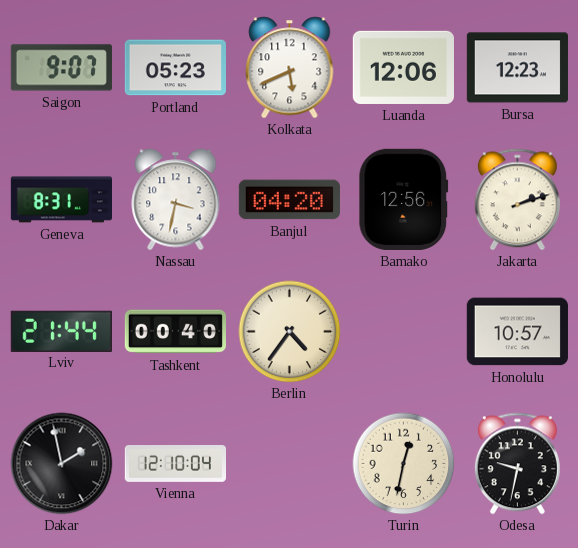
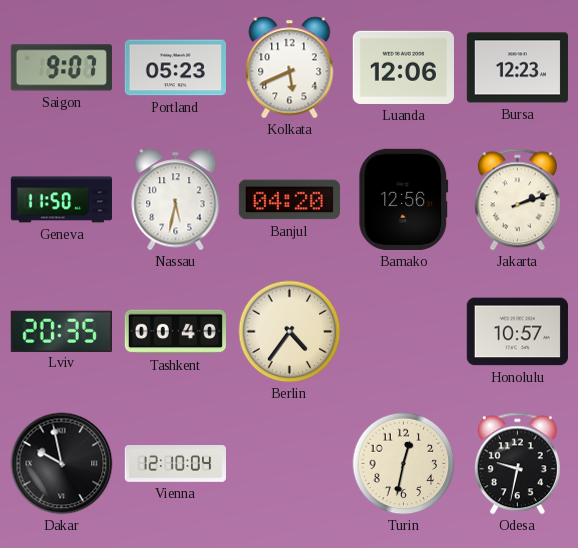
Geneva: 8:31 -> 11:50 (61, 200)
Nassau: 3:32 -> 5:32 (176, 200)
Lviv: 21:44 -> 20:35 (61, 331)
Dakar: 1:58 -> 9:58 (62, 464)
